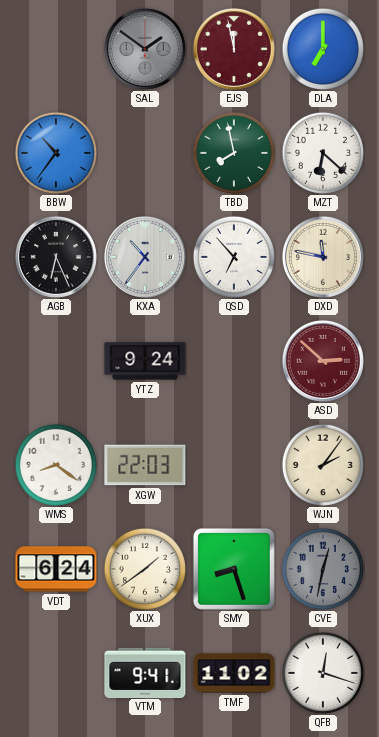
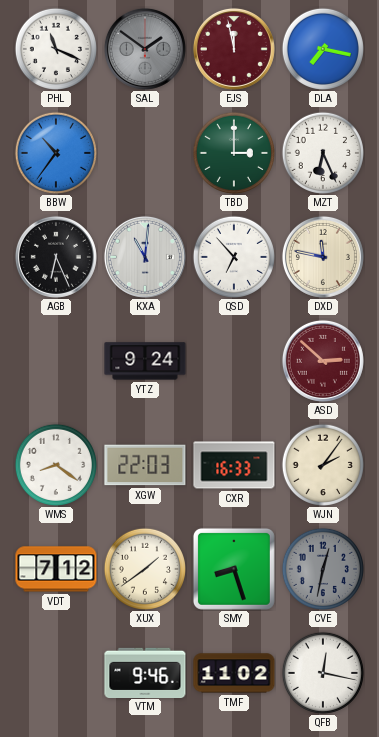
PHL: none -> 11:19 (55, 49)
DLA: 7:00 -> 7:17 (322, 49)
TBD: 7:58 -> 3:00 (233, 153)
MZT: 6:22 -> 6:26 (322, 153)
KXA: 10:36 -> 11:01 (145, 257)
CXR: none -> 16:33 (234, 465)
VDT: 6:24 -> 7:12 (56, 569)
VTM: 9:41 -> 9:46 (145, 672)
QFB: 12:18 -> 12:17 (322, 673)
